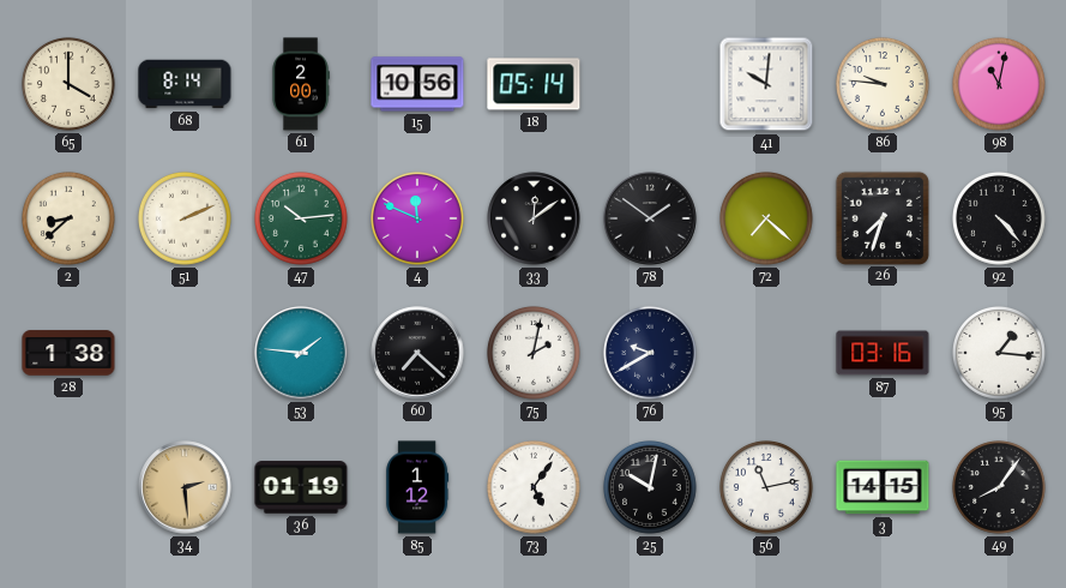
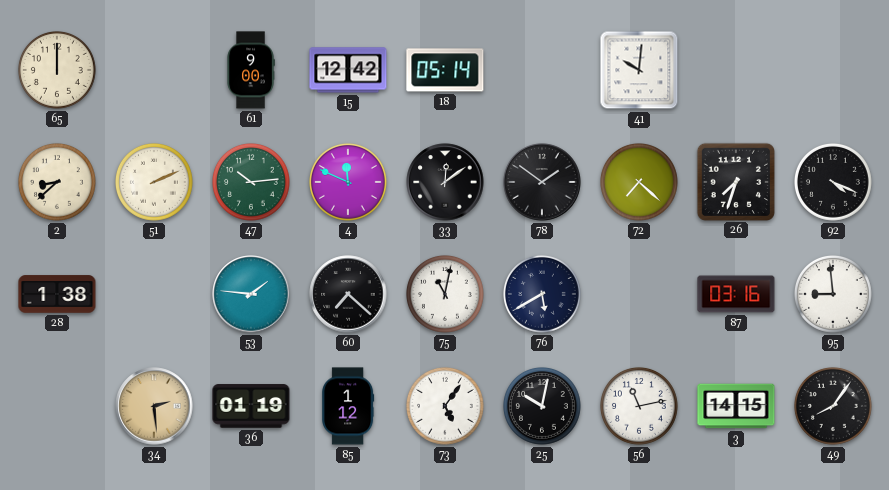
65: 4:00 -> 12:00 (58, 71)
68: 8:14 -> none (185, 84)
61: 2:00 -> 9:00 (251, 70)
15: 10:56 -> 12:42 (348, 70)
86: 9:46 -> none (884, 85)
98: 11:02 -> none (1000, 85)
92: 4:23 -> 4:19 (834, 183)
75: 2:02 -> 11:02 (446, 295)
76: 9:40 -> 5:40 (543, 295)
95: 1:16 -> 8:59 (834, 295)
